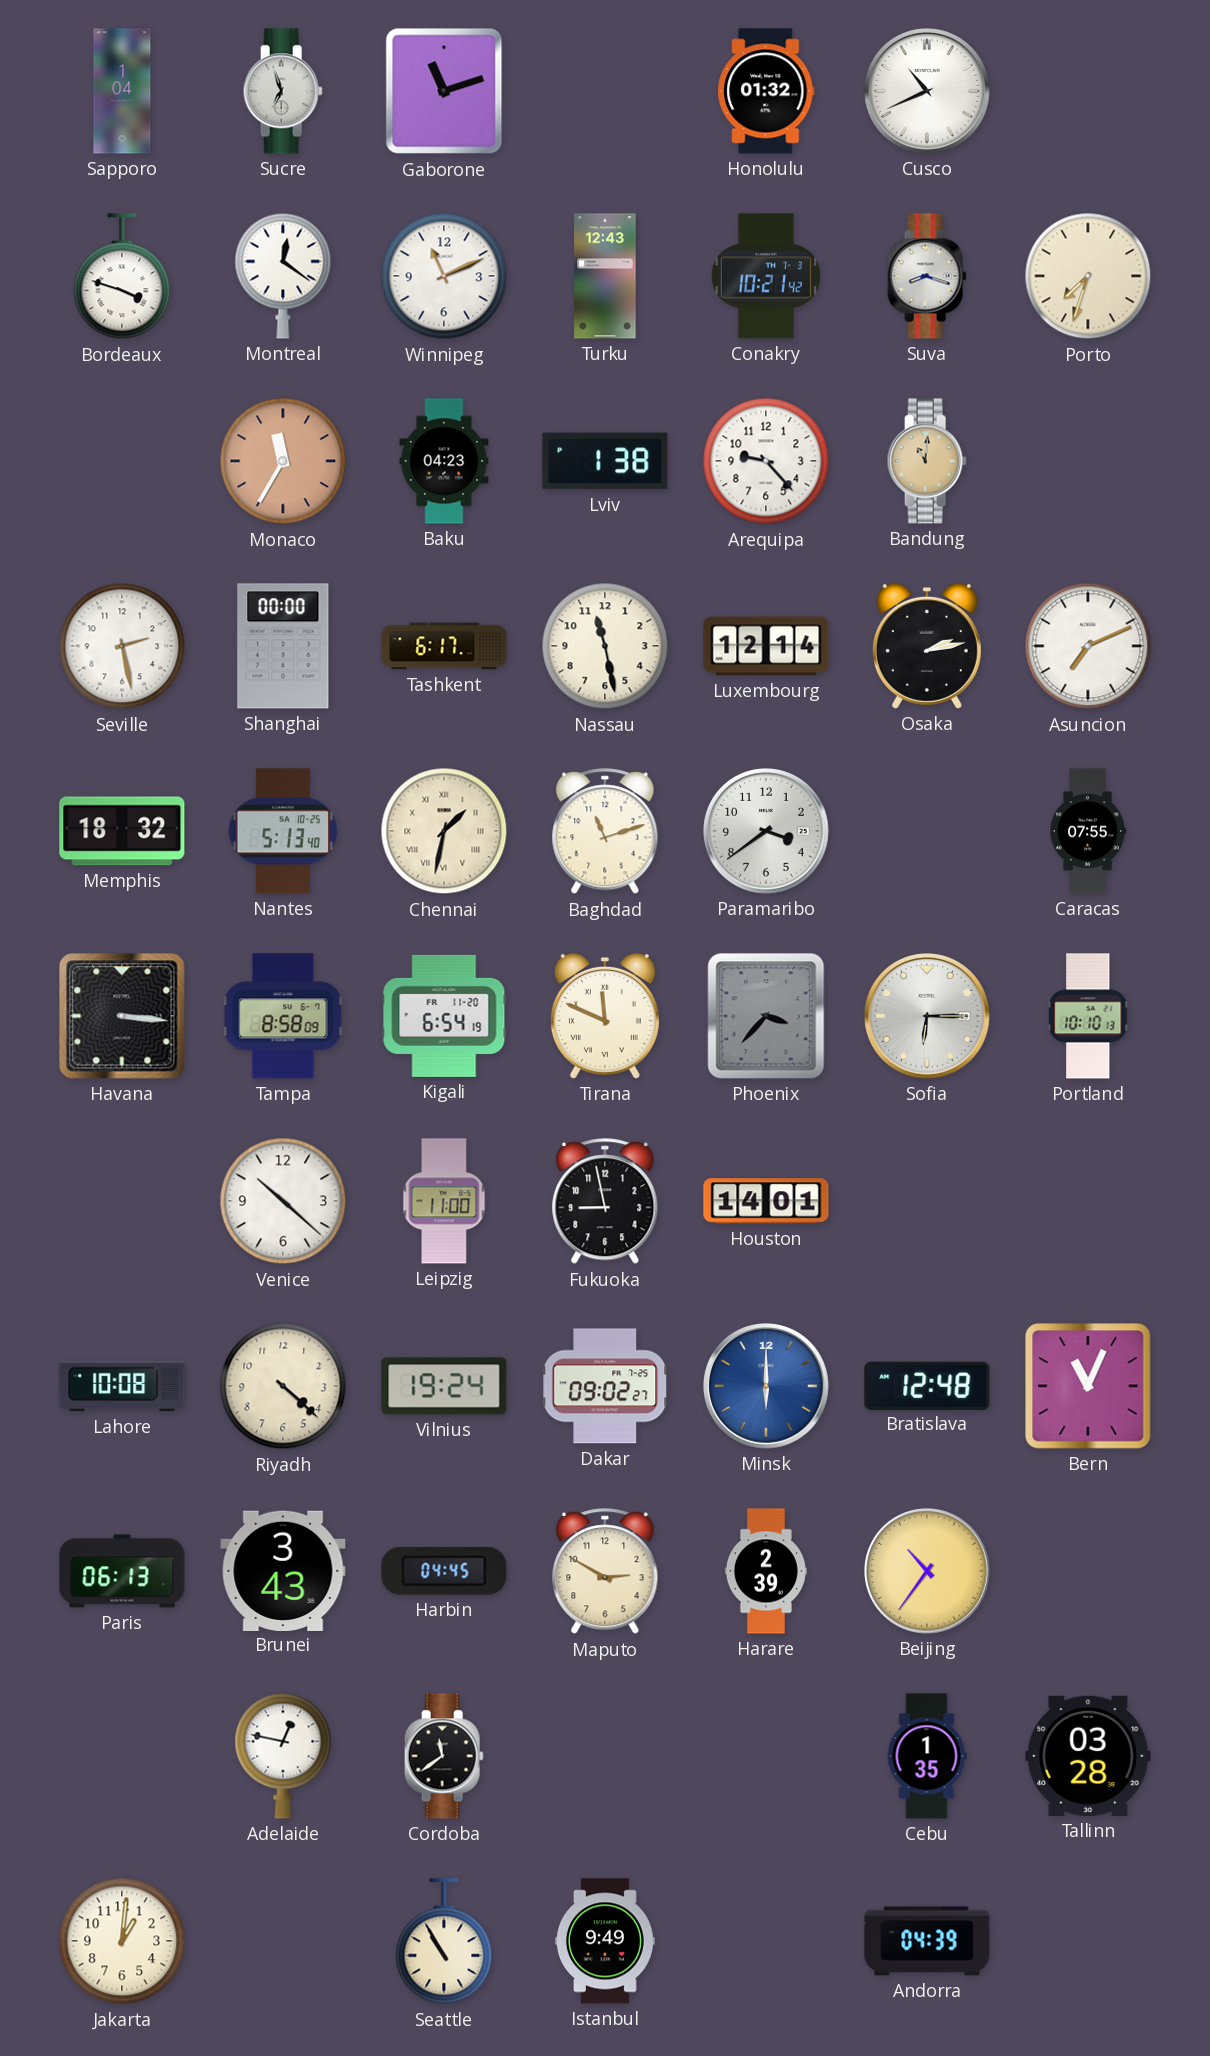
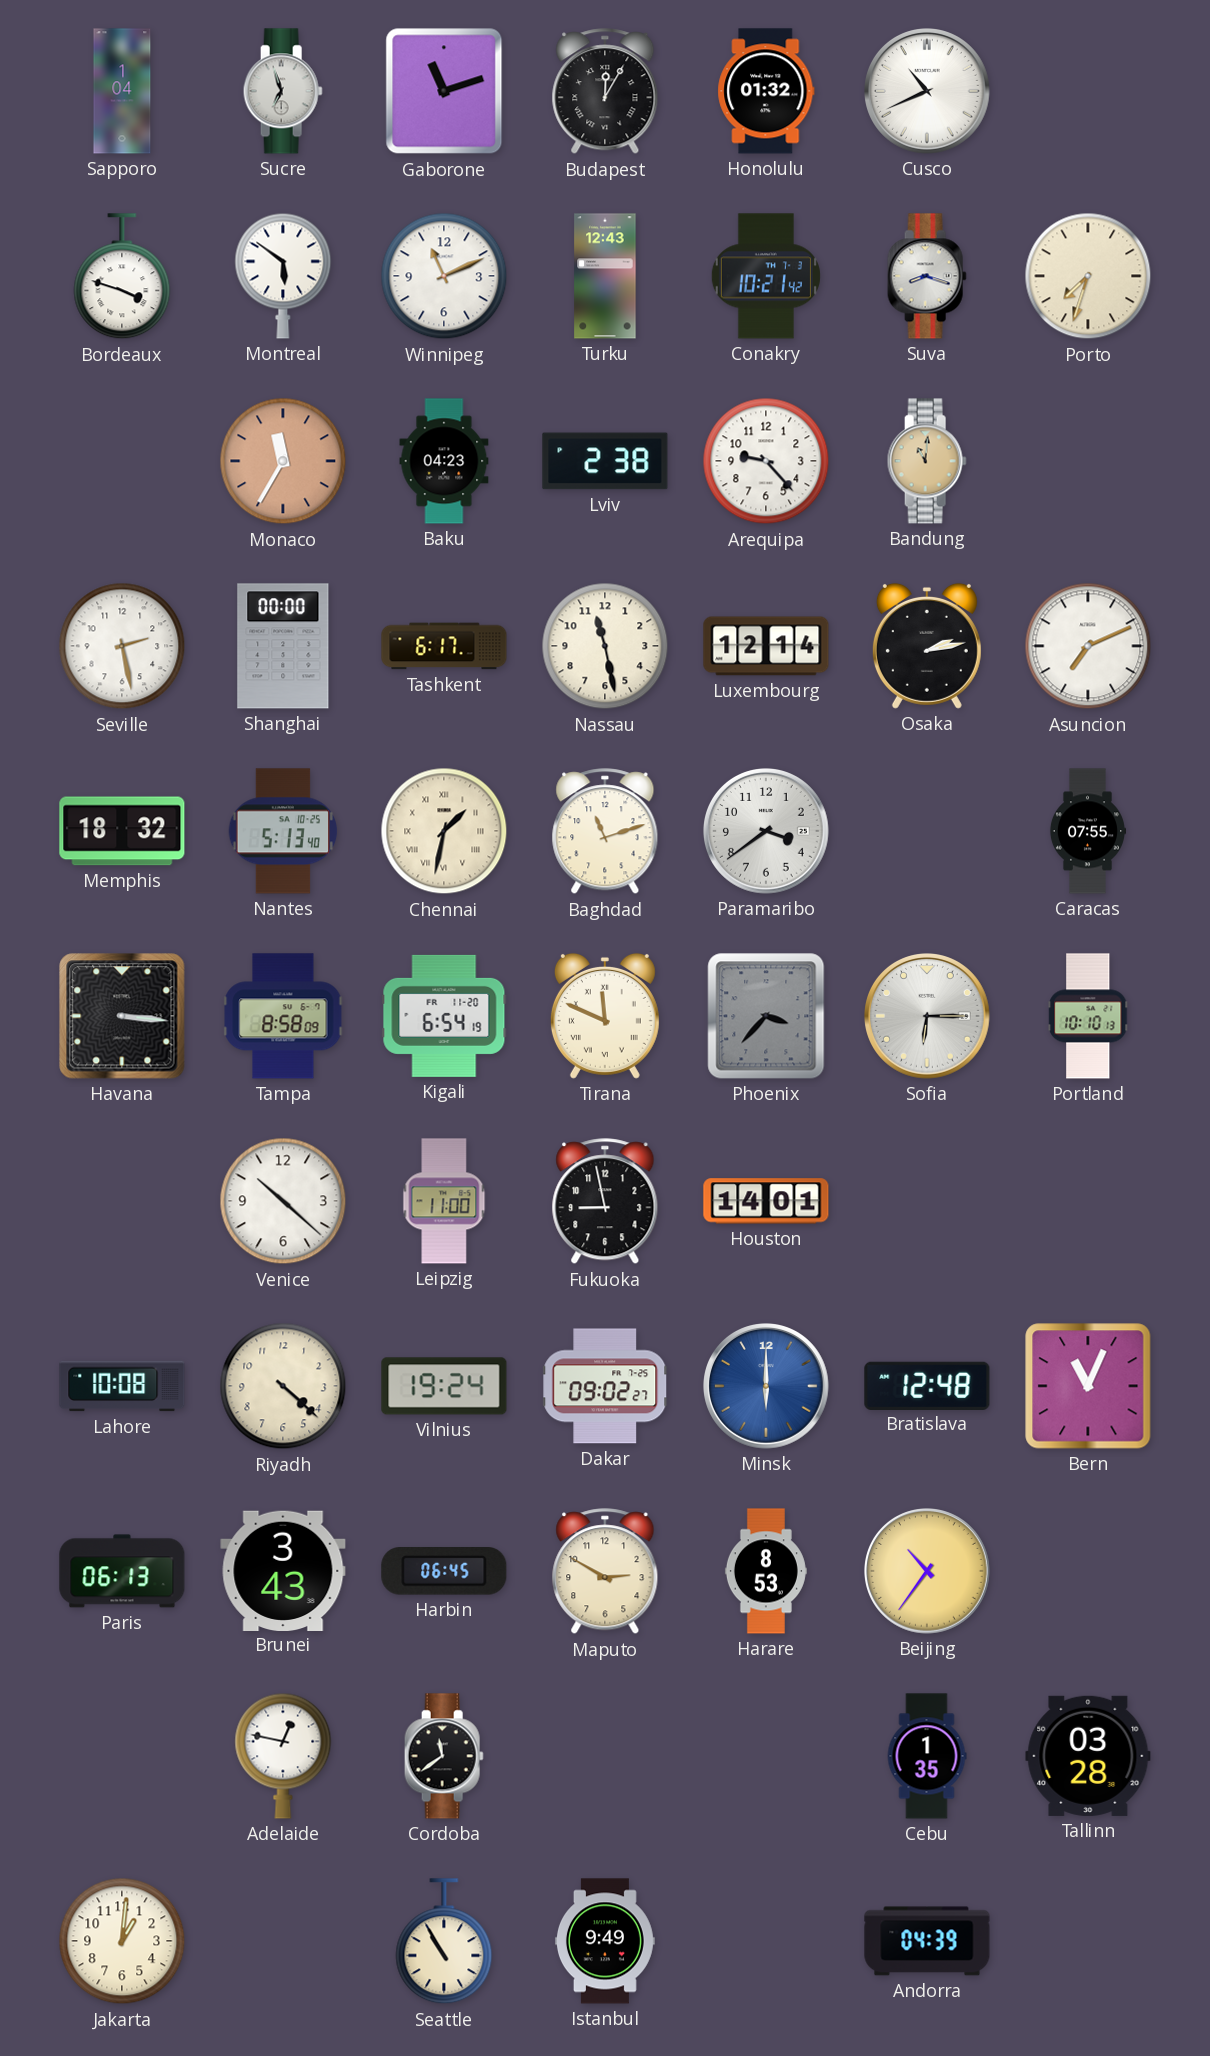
Budapest: none -> 12:05 (605, 92)
Montreal: 12:21 -> 5:51 (283, 276)
Lviv: 1:38 -> 2:38 (605, 461)
Harbin: 04:45 -> 06:45 (444, 1572)
Harare: 2:39 -> 8:53 (766, 1571)
